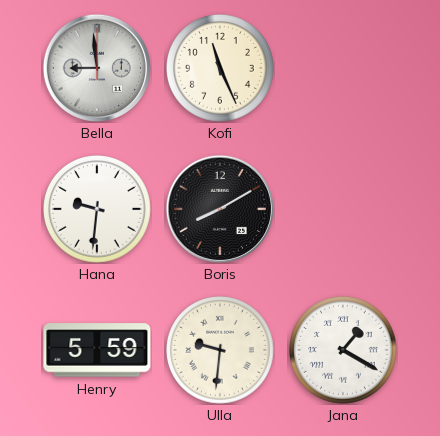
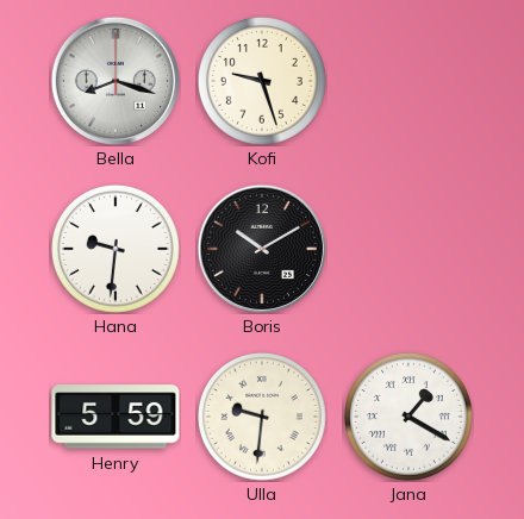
Bella: 8:59 -> 8:18 (116, 81)
Kofi: 11:26 -> 9:27 (263, 82)
Boris: 8:10 -> 10:10 (262, 249)
